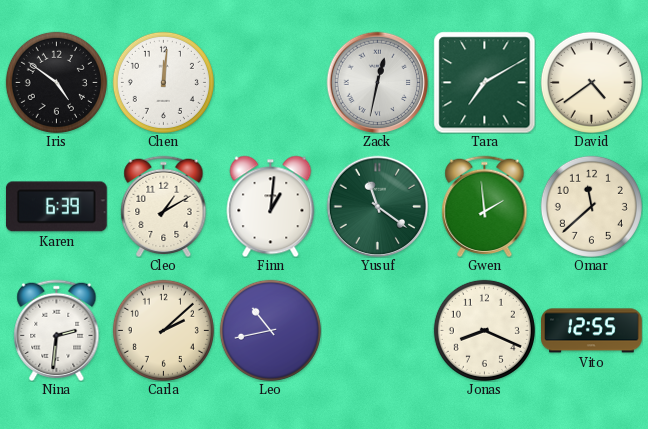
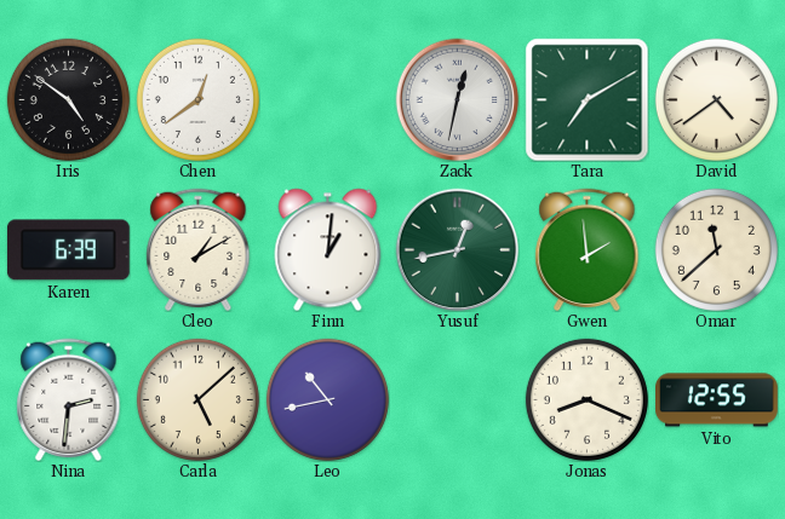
Chen: 12:01 -> 12:39 (197, 99)
Yusuf: 11:21 -> 12:43 (457, 249)
Carla: 2:08 -> 5:08 (197, 399)
